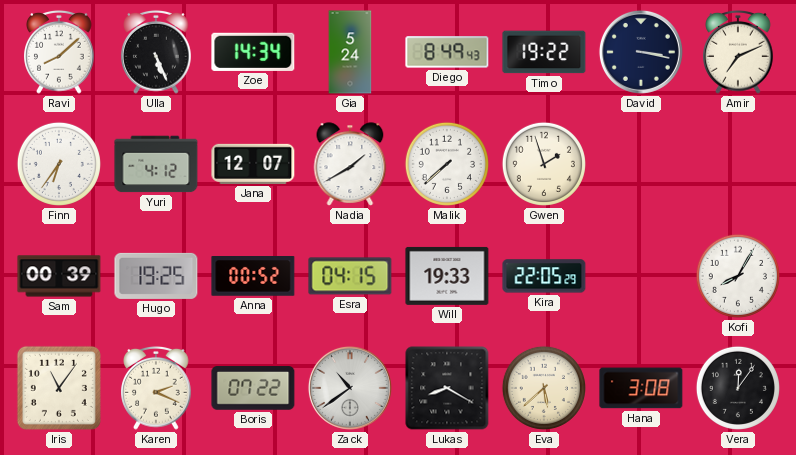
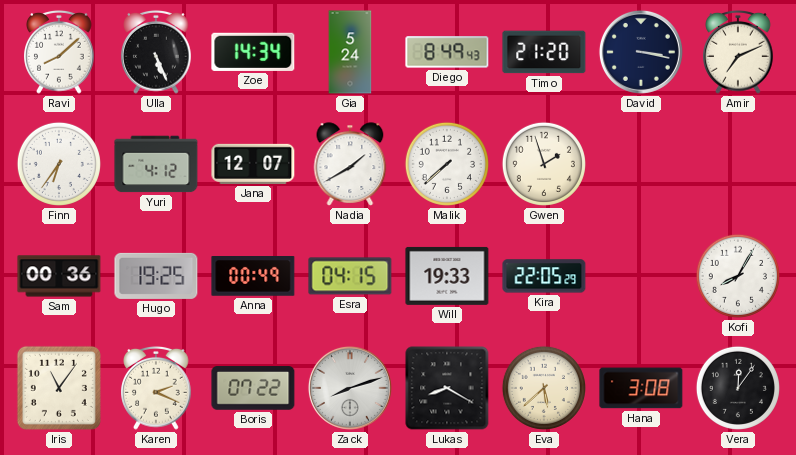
Timo: 19:22 -> 21:20 (544, 52)
Sam: 00:39 -> 00:36 (59, 276)
Anna: 00:52 -> 00:49 (253, 277)
Zack: 10:39 -> 8:12 (350, 388)
